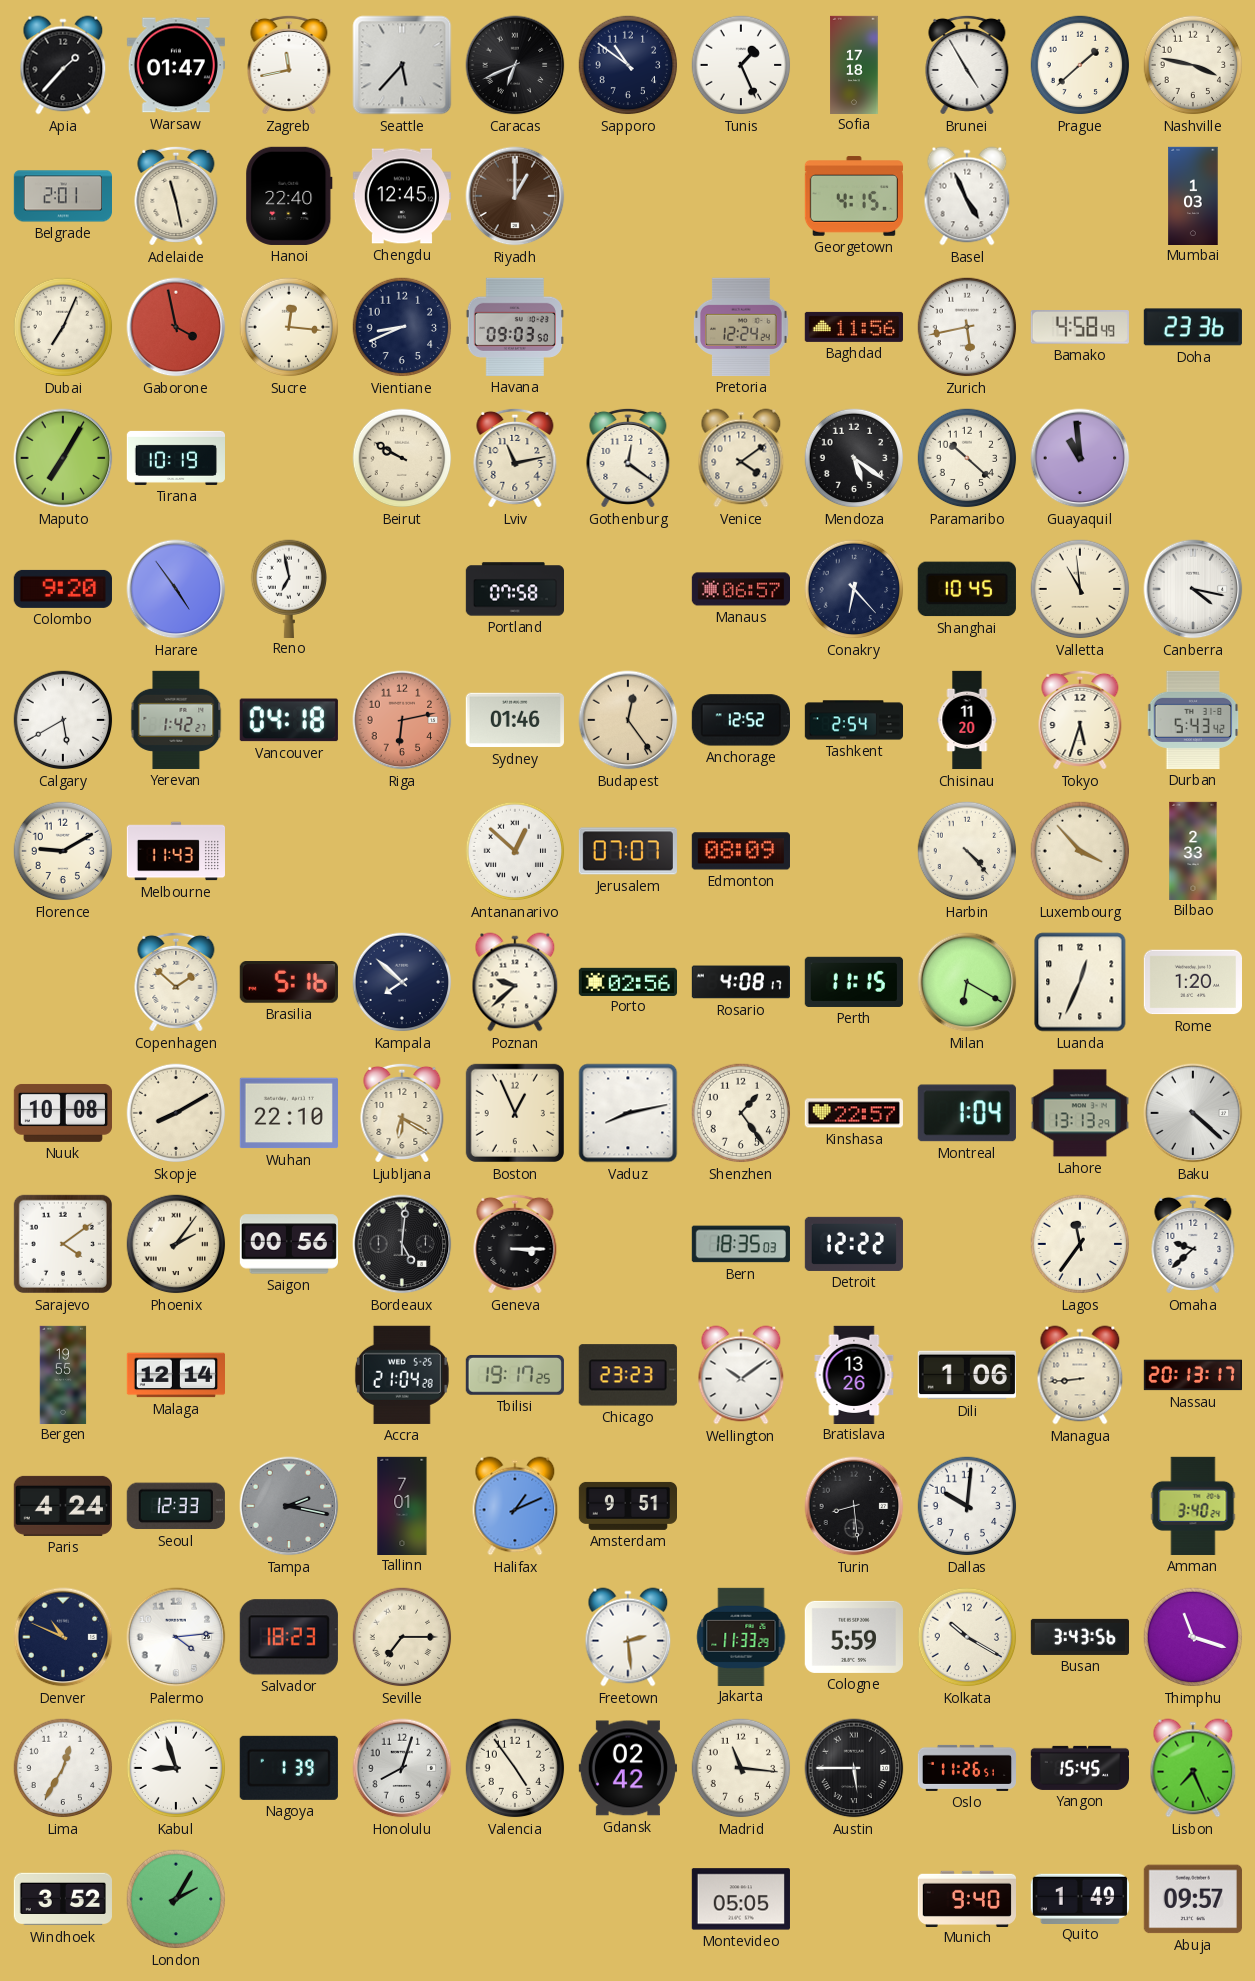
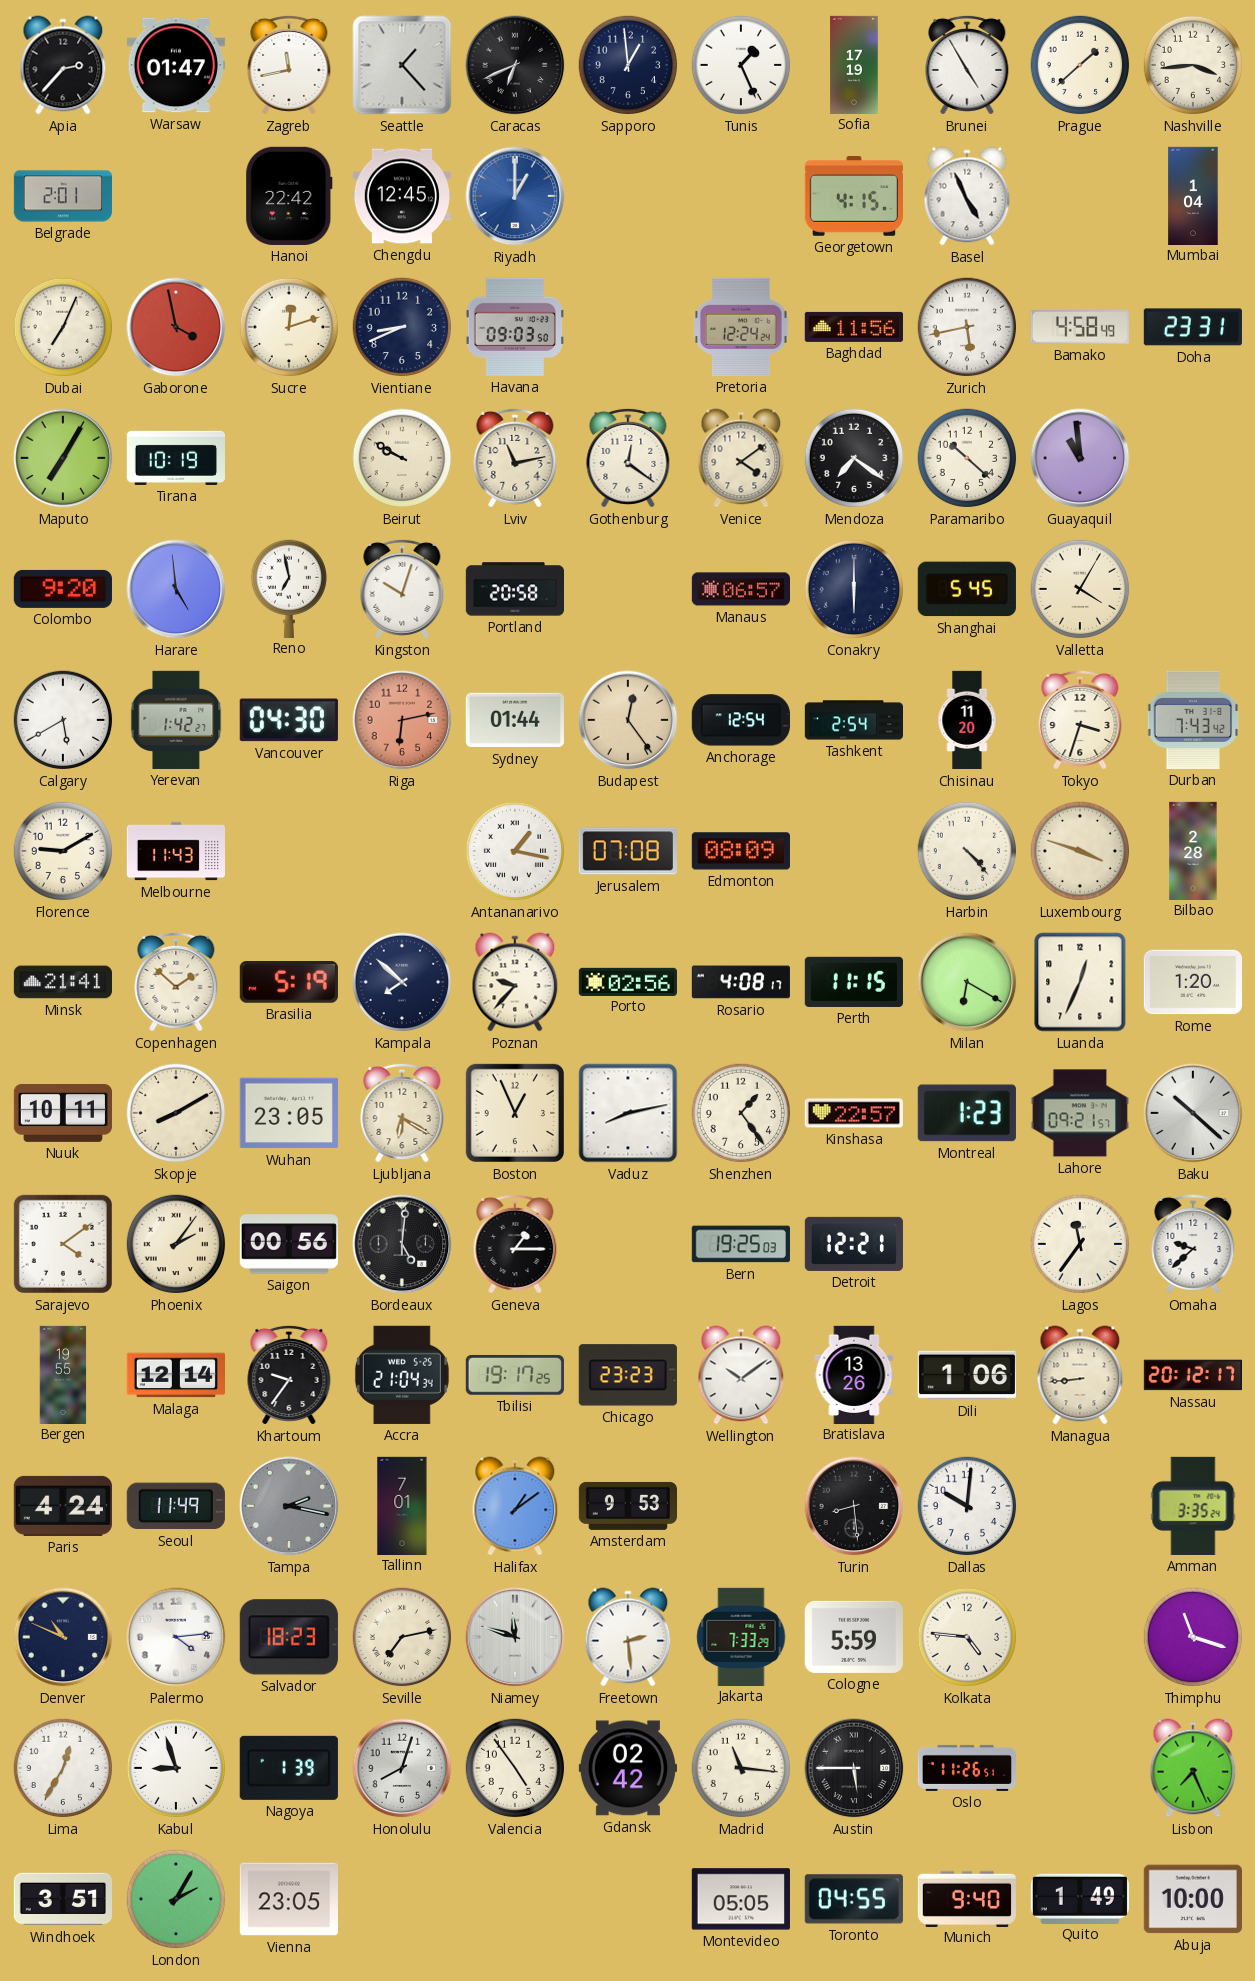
Apia: 1:37 -> 2:37 (63, 65)
Seattle: 5:37 -> 1:23 (402, 65)
Sapporo: 10:51 -> 12:59 (628, 65)
Sofia: 17:18 -> 17:19 (854, 64)
Nashville: 3:47 -> 3:44 (1193, 65)
Adelaide: 11:28 -> none (176, 196)
Hanoi: 22:40 -> 22:42 (289, 196)
Riyadh dial: brown -> blue (515, 196)
Mumbai: 1:03 -> 1:04 (1193, 195)
Sucre: 12:16 -> 12:12 (289, 327)
Doha: 23:36 -> 23:31 (1193, 327)
Mendoza: 5:21 -> 7:21 (854, 458)
Harare: 4:54 -> 4:59 (176, 589)
Kingston: none -> 10:03 (402, 589)
Portland: 07:58 -> 20:58 (514, 589)
Conakry: 6:23 -> 6:00 (854, 589)
Shanghai: 10:45 -> 5:45 (967, 589)
Valletta: 10:59 -> 4:05 (1080, 589)
Canberra: 4:17 -> none (1193, 589)
Vancouver: 04:18 -> 04:30 (289, 720)
Sydney: 01:46 -> 01:44 (515, 720)
Anchorage: 12:52 -> 12:54 (741, 720)
Tokyo: 5:33 -> 3:33 (1080, 720)
Durban: 5:43 -> 7:43 (1193, 720)
Antananarivo: 12:52 -> 1:17 (515, 851)
Jerusalem: 07:07 -> 07:08 (628, 851)
Luxembourg: 3:53 -> 3:48 (1080, 851)
Bilbao: 2:33 -> 2:28 (1193, 850)
Minsk: none -> 21:41 (62, 982)
Brasilia: 5:16 -> 5:19 (289, 983)
Poznan: 9:38 -> 9:37 (515, 982)
Nuuk: 10:08 -> 10:11 (62, 1113)
Wuhan: 22:10 -> 23:05 (289, 1113)
Montreal: 1:04 -> 1:23 (967, 1113)
Lahore: 13:13 -> 09:21 (1080, 1113)
Baku: 4:22 -> 10:22 (1193, 1113)
Geneva: 3:15 -> 1:15 (515, 1244)
Bern: 18:35 -> 19:25 (741, 1244)
Detroit: 12:22 -> 12:21 (854, 1244)
Khartoum: none -> 9:36 (289, 1375)
Accra: 21:04:28 -> 21:04:34 (402, 1375)
Nassau: 20:13 -> 20:12 (1192, 1375)
Seoul: 12:33 -> 11:49 (176, 1506)
Halifax: 1:11 -> 1:09 (515, 1506)
Amsterdam: 9:51 -> 9:53 (627, 1506)
Amman: 3:40 -> 3:35 (1193, 1506)
Seville: 7:15 -> 7:13 (402, 1637)
Niamey: none -> 11:48 (515, 1637)
Jakarta: 11:33 -> 7:33 (741, 1636)
Kolkata: 10:20 -> 4:46 (967, 1637)
Busan: 3:43 -> none (1079, 1637)
Yangon: 15:45 -> none (1079, 1768)
Windhoek: 3:52 -> 3:51 (63, 1899)
Vienna: none -> 23:05 (289, 1899)
Toronto: none -> 04:55 (854, 1899)
Abuja: 09:57 -> 10:00 (1193, 1899)
